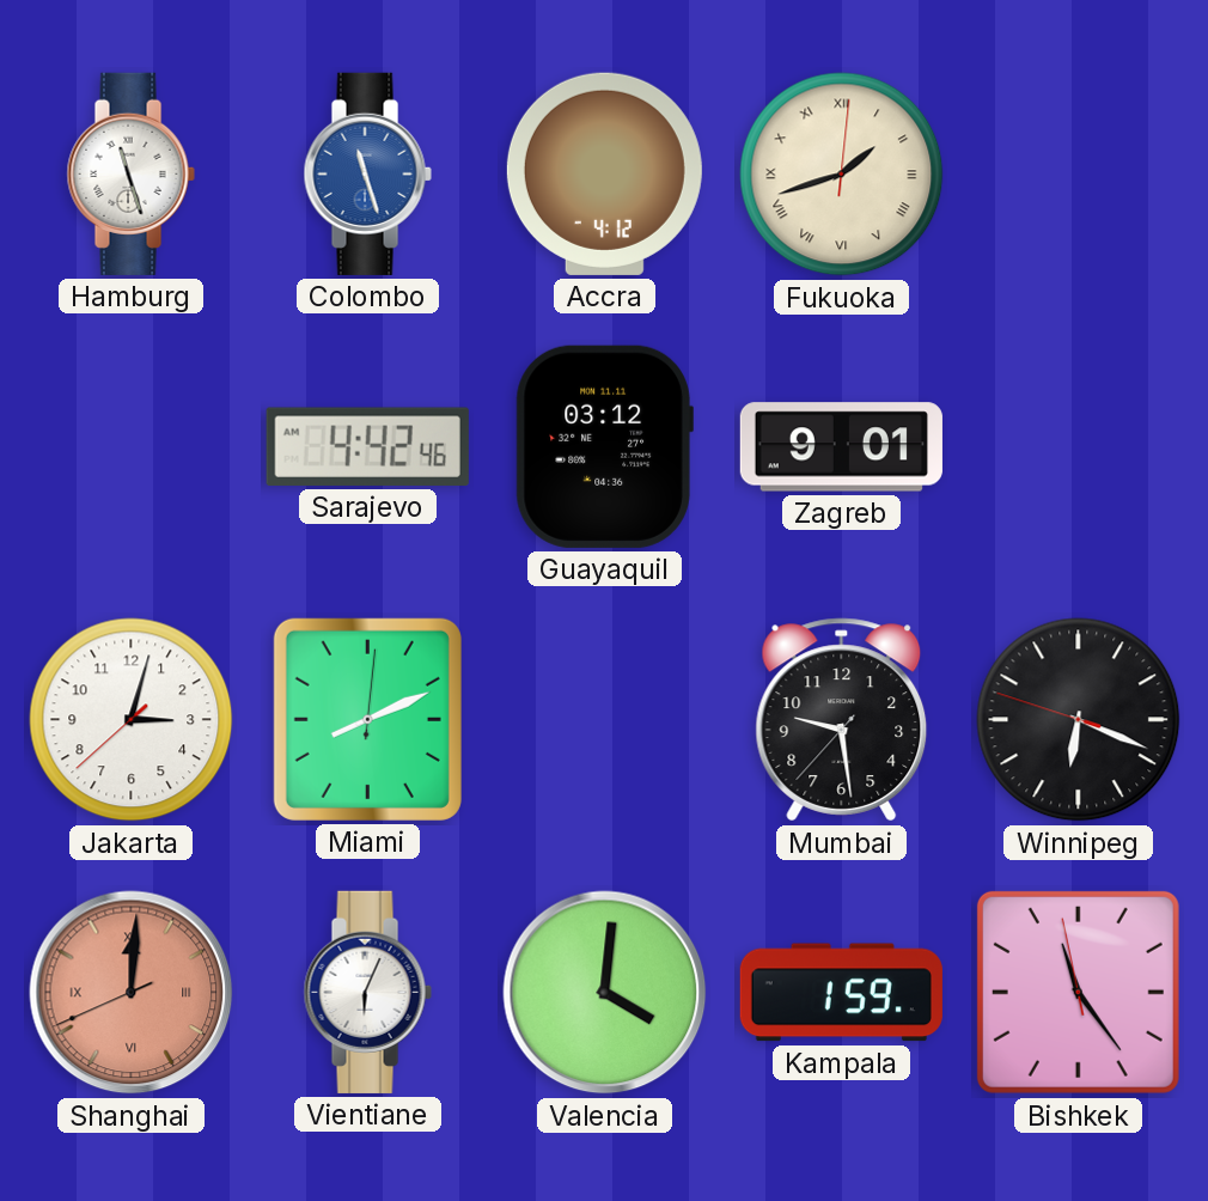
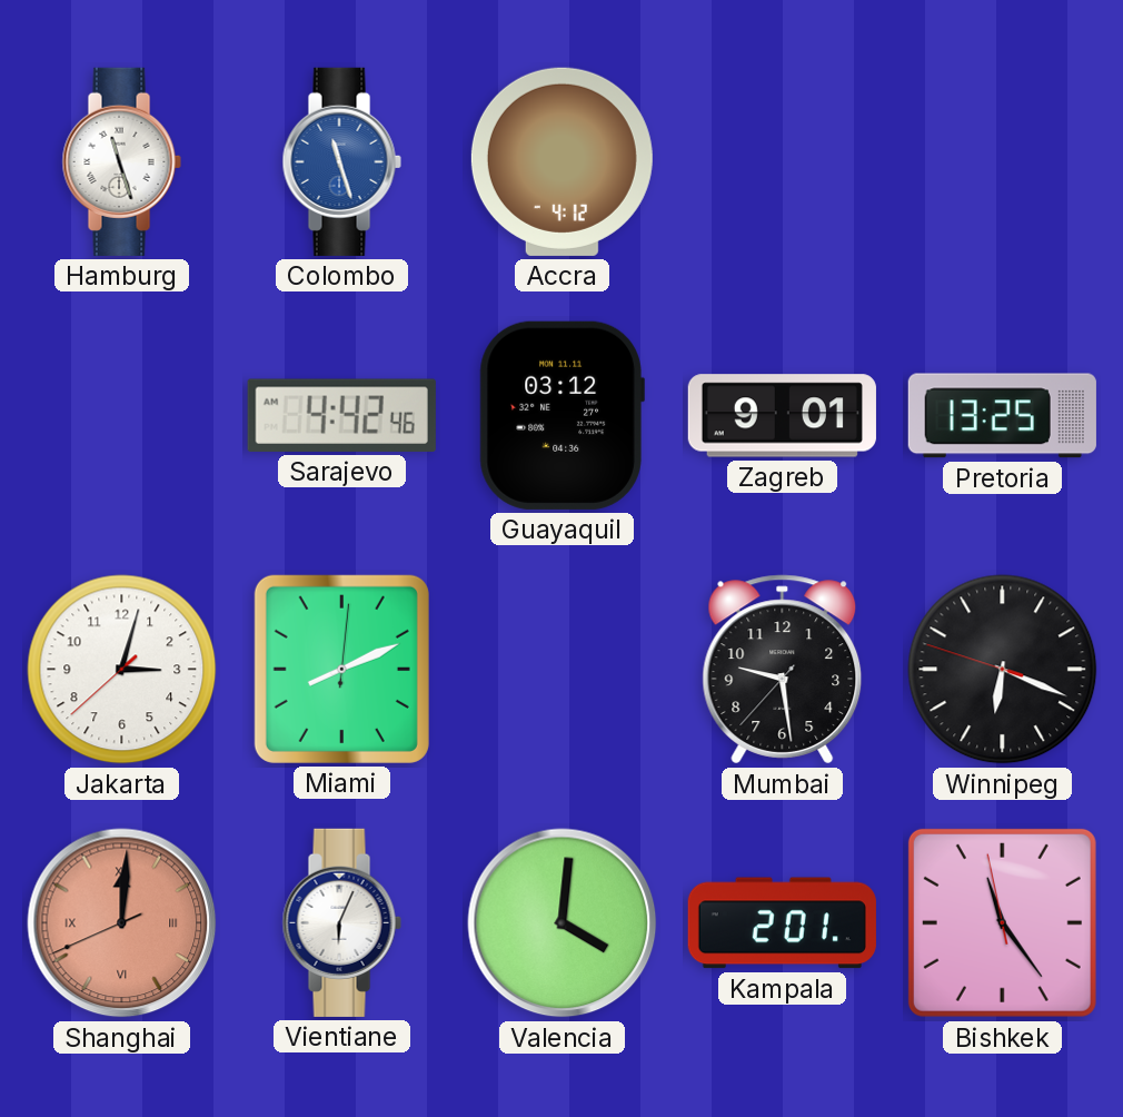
Fukuoka: 1:42 -> none (842, 175)
Pretoria: none -> 13:25 (1002, 416)
Kampala: 1:59 -> 2:01 (782, 923)
